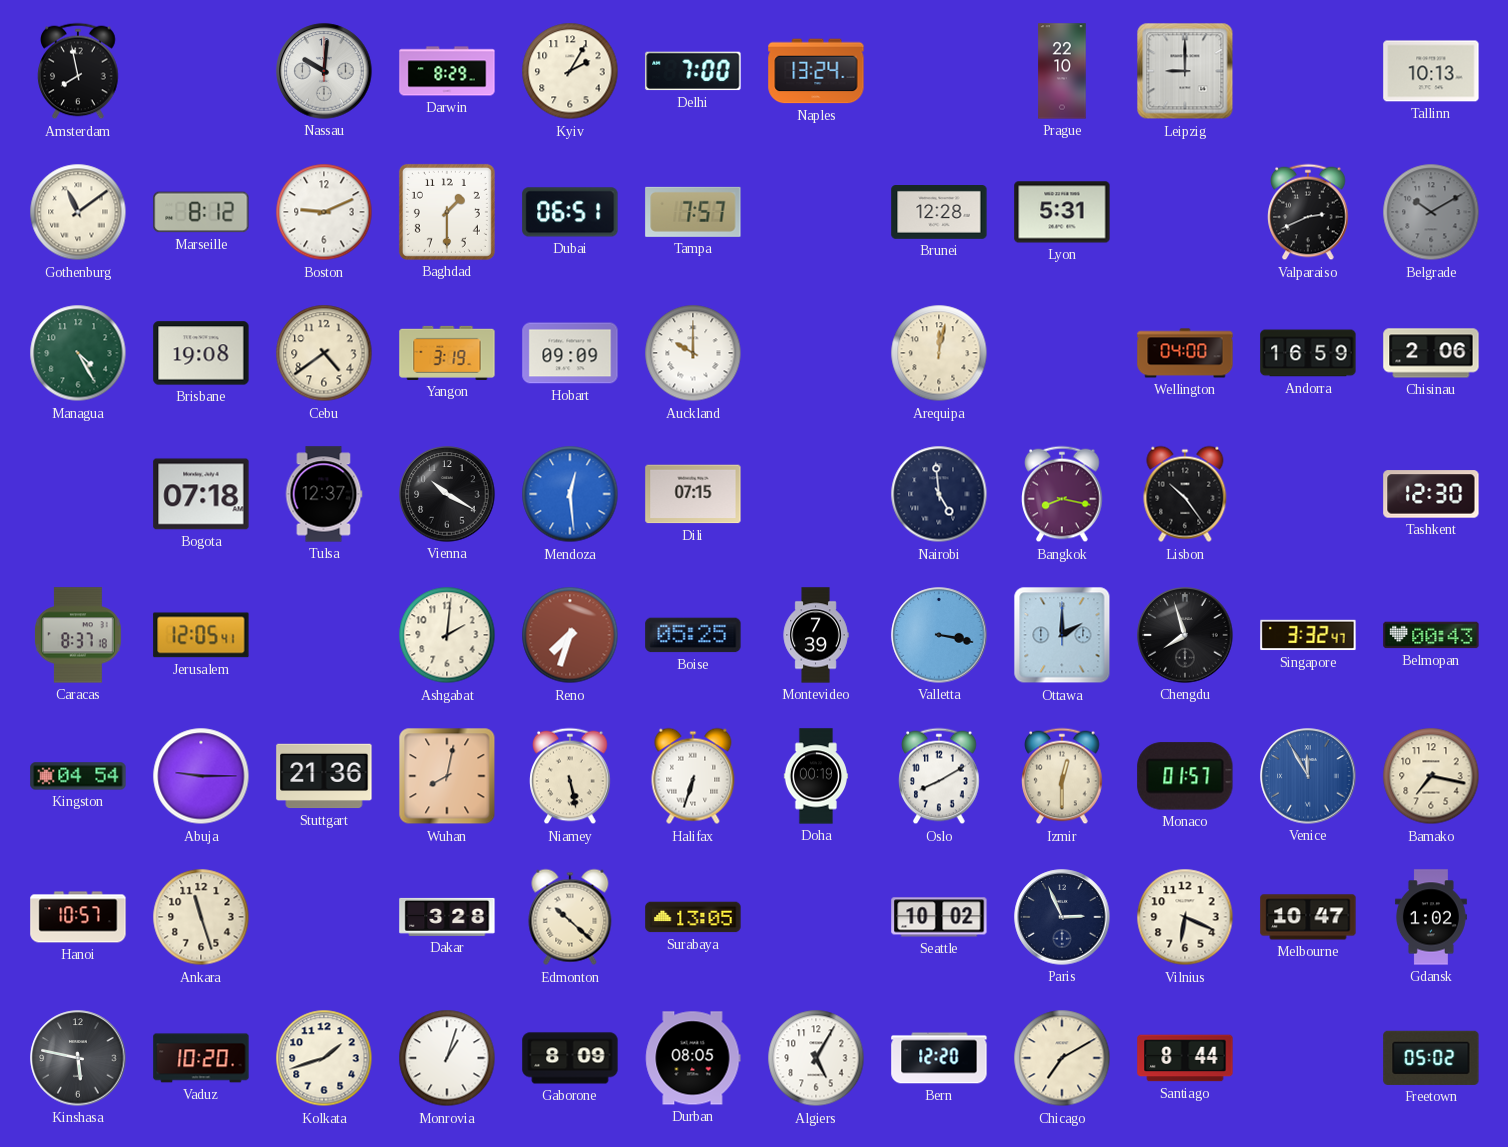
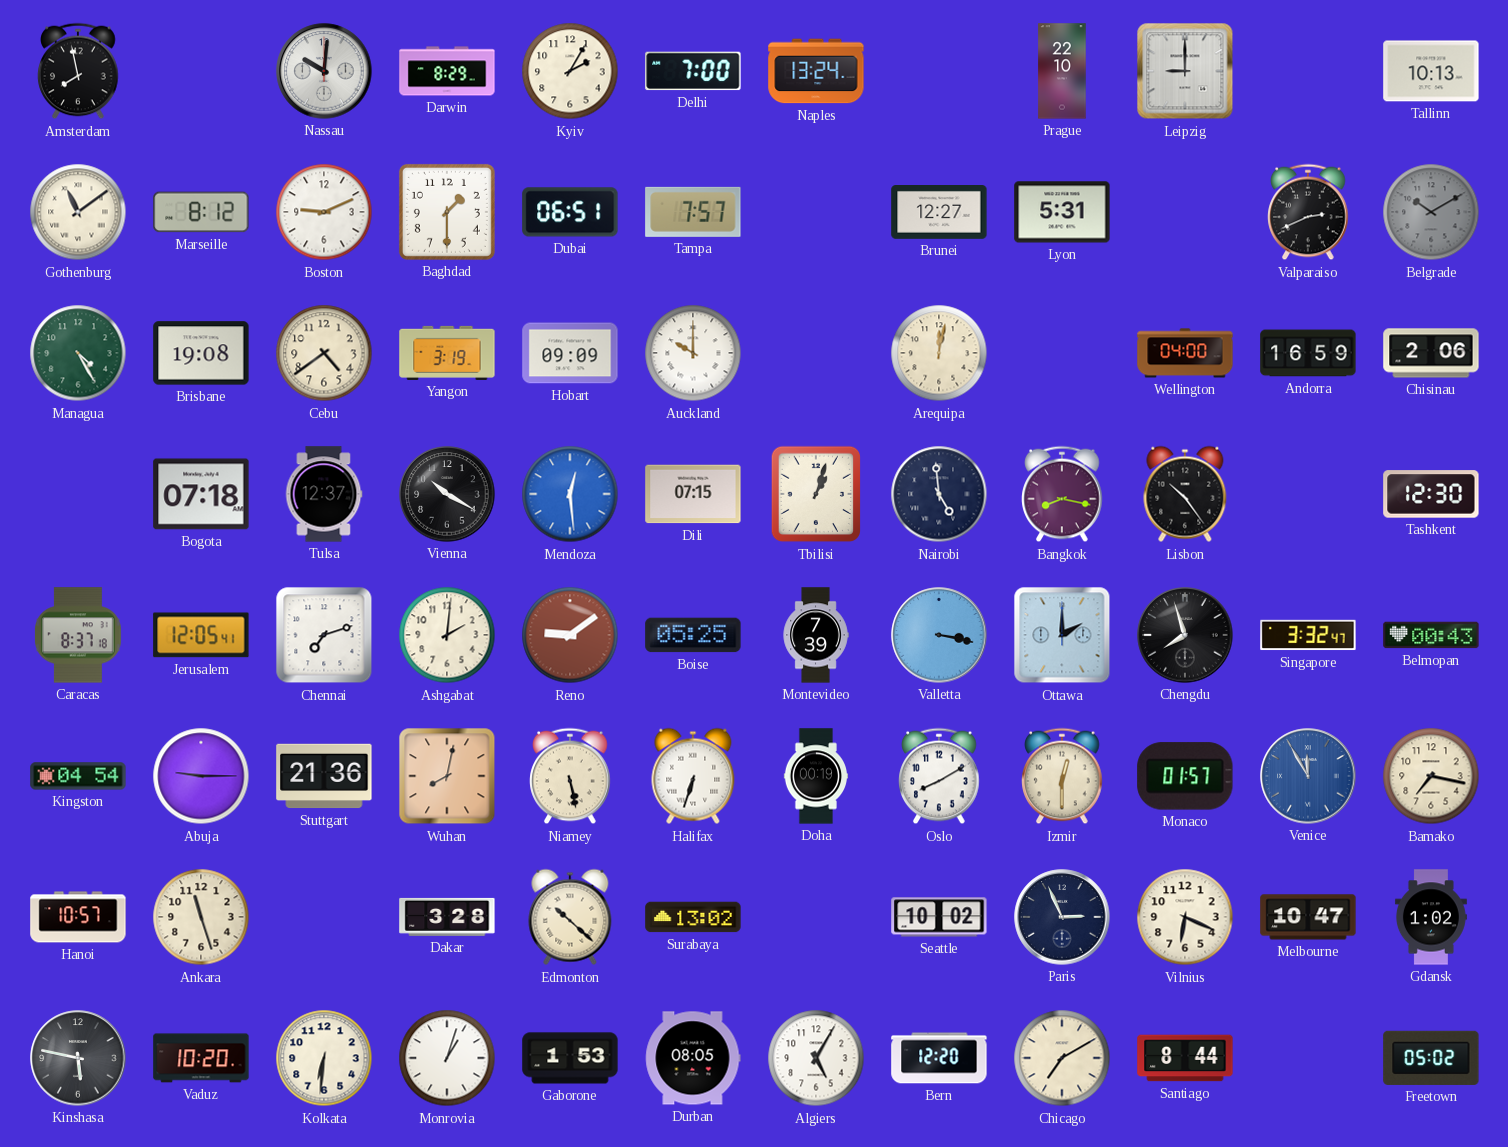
Brunei: 12:28 -> 12:27 (939, 213)
Tbilisi: none -> 1:03 (815, 494)
Chennai: none -> 7:12 (324, 635)
Reno: 7:33 -> 9:09 (570, 635)
Surabaya: 13:05 -> 13:02 (693, 917)
Kolkata: 1:42 -> 6:31 (324, 1058)
Gaborone: 8:09 -> 1:53 (570, 1058)
